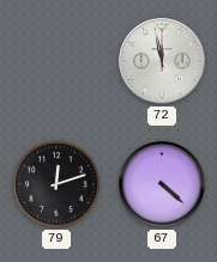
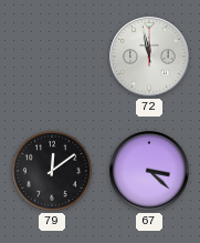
79: 12:12 -> 12:09 (52, 171)
67: 4:22 -> 3:22 (149, 171)
